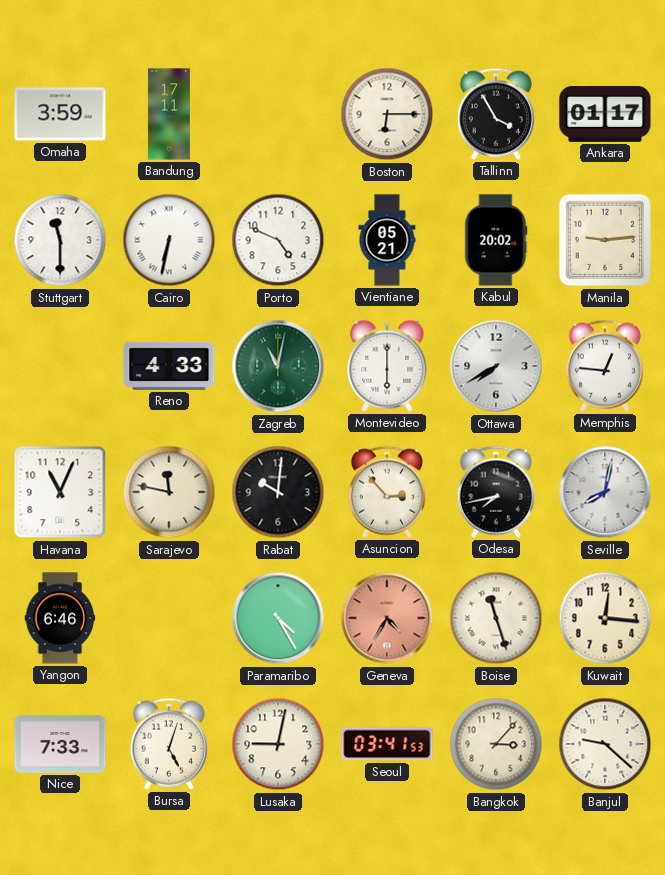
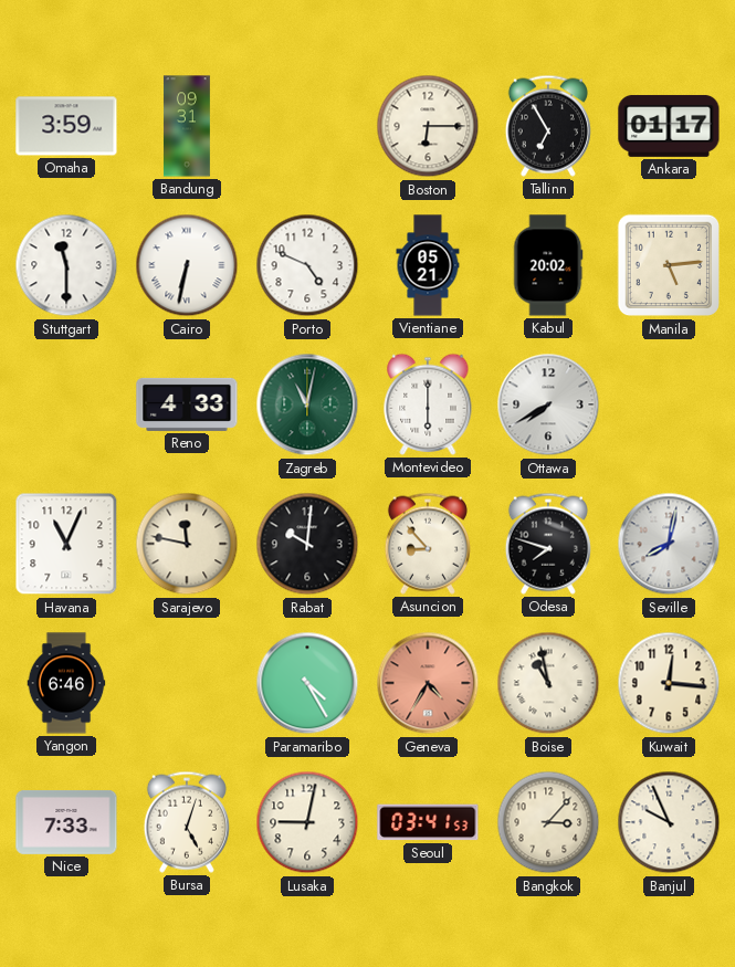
Bandung: 17:11 -> 09:31 (187, 126)
Tallinn: 3:55 -> 6:55 (548, 126)
Manila: 9:14 -> 5:14 (669, 265)
Memphis: 12:46 -> none (605, 366)
Asuncion: 2:53 -> 8:53 (428, 544)
Odesa: 7:43 -> 7:48 (548, 544)
Boise: 11:27 -> 10:58 (548, 683)
Banjul: 9:22 -> 9:56 (669, 822)
